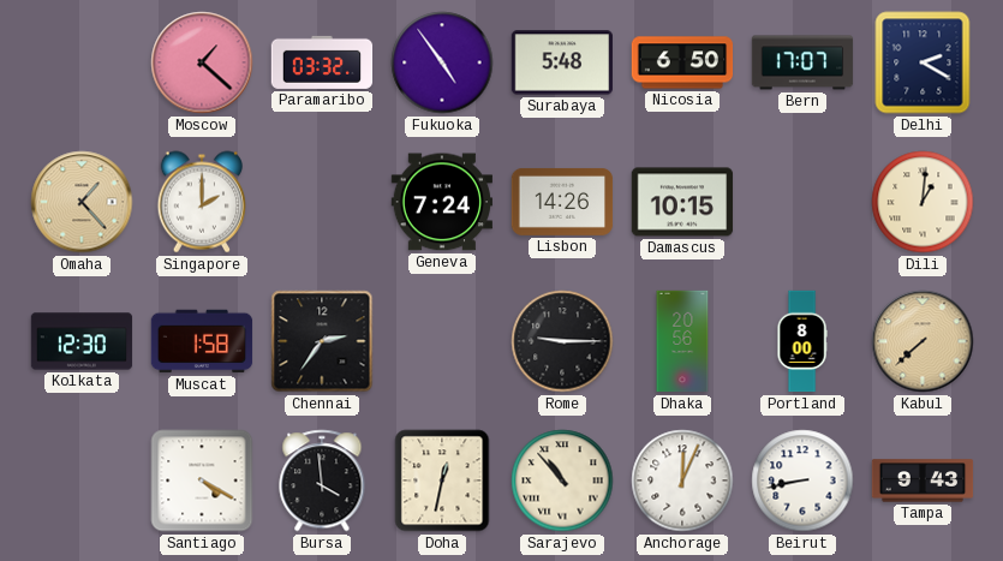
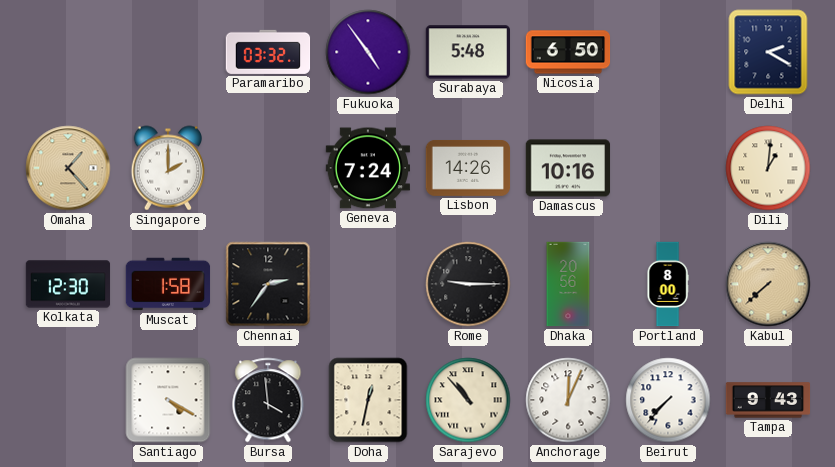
Moscow: 1:22 -> none (202, 62)
Bern: 17:07 -> none (802, 62)
Damascus: 10:15 -> 10:16 (568, 168)
Beirut: 8:43 -> 7:37 (668, 400)
